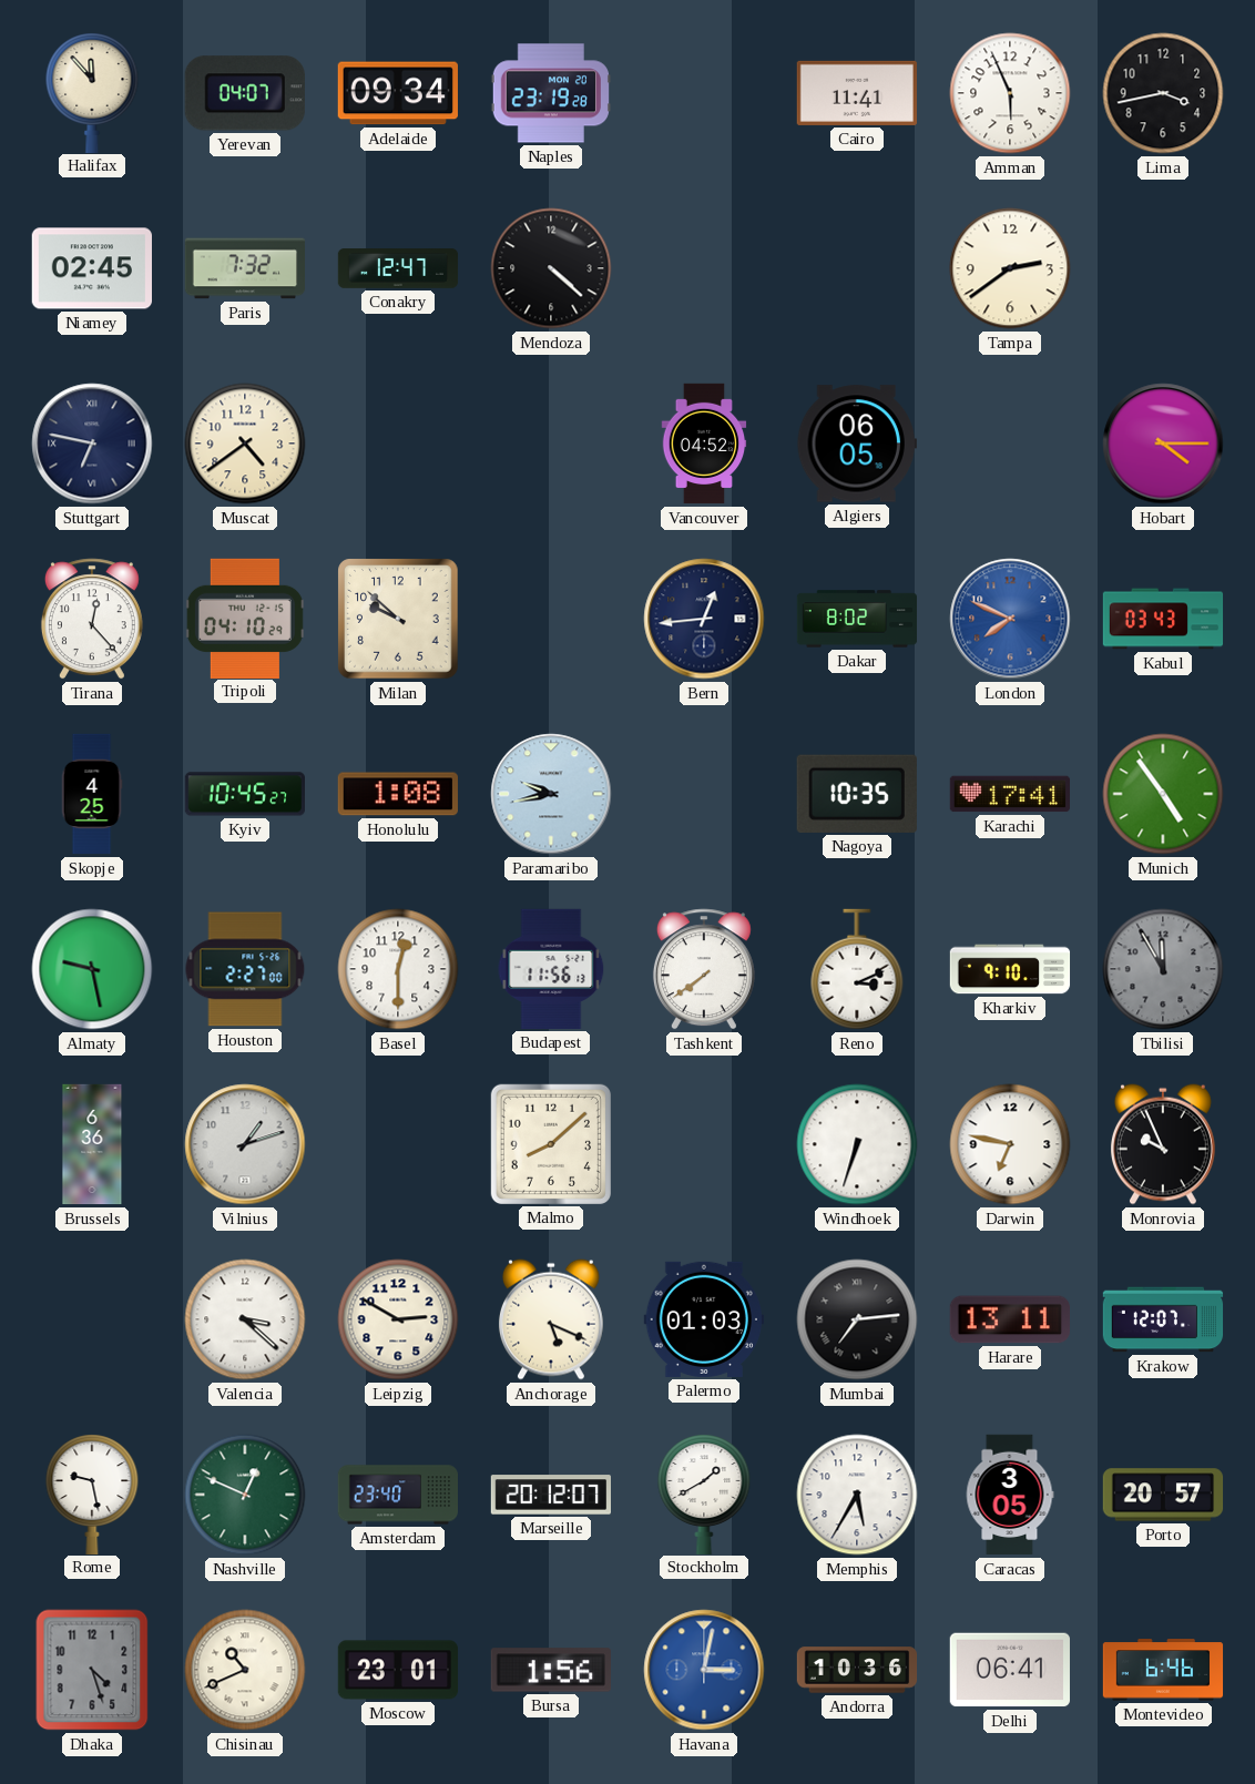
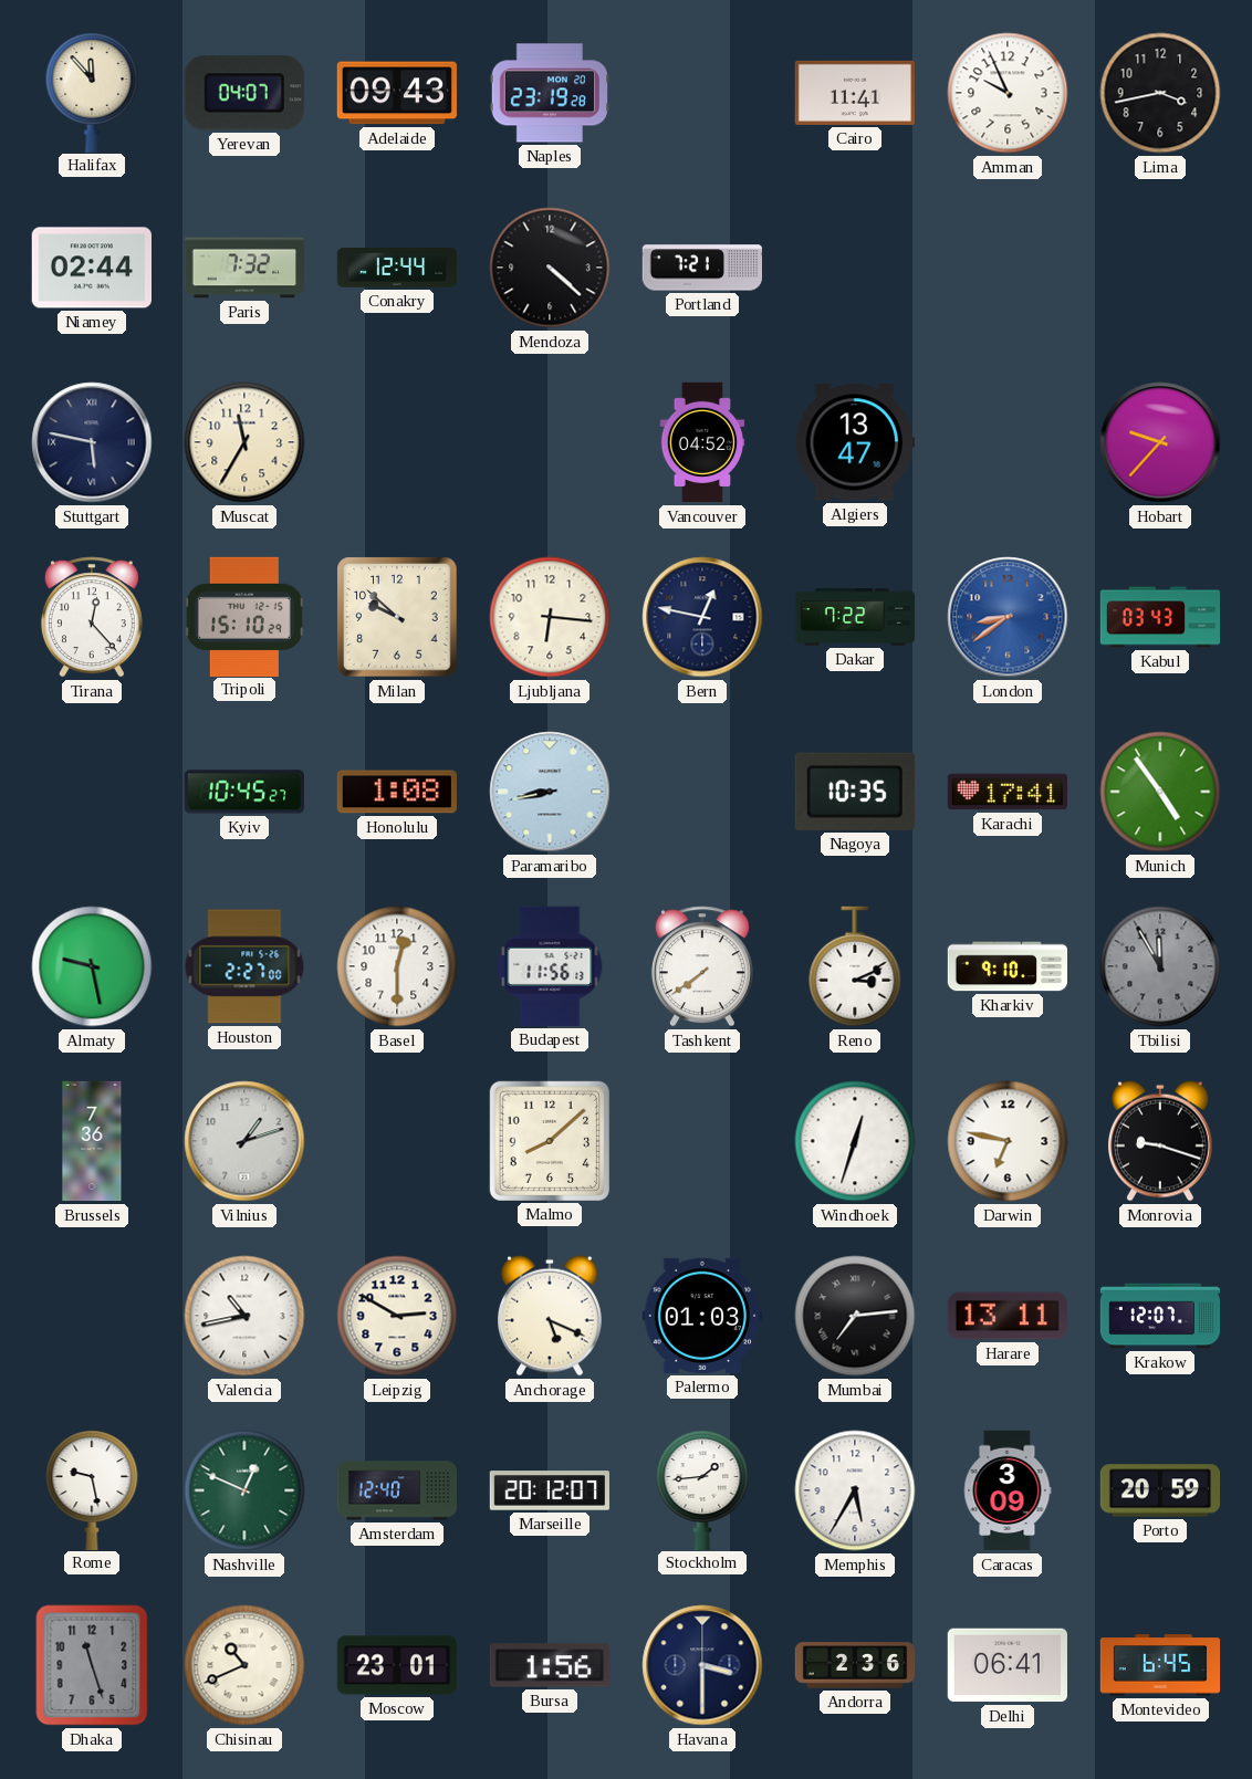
Adelaide: 09:34 -> 09:43 (397, 93)
Amman: 5:56 -> 9:56 (1008, 93)
Niamey: 02:45 -> 02:44 (91, 268)
Conakry: 12:47 -> 12:44 (397, 268)
Portland: none -> 7:21 (701, 268)
Tampa: 2:39 -> none (1010, 268)
Stuttgart: 6:47 -> 5:47 (92, 442)
Muscat: 4:39 -> 11:35 (244, 442)
Algiers: 06:05 -> 13:47 (854, 442)
Hobart: 4:15 -> 9:37 (1160, 442)
Tripoli: 04:10 -> 15:10 (244, 616)
Ljubljana: none -> 6:16 (550, 617)
Bern: 12:44 -> 12:47 (702, 617)
Dakar: 8:02 -> 7:22 (855, 617)
London: 7:49 -> 8:39 (1008, 617)
Skopje: 4:25 -> none (92, 794)
Paramaribo: 9:43 -> 8:43 (550, 792)
Brussels: 6:36 -> 7:36 (92, 1141)
Windhoek: 6:33 -> 12:33 (855, 1141)
Monrovia: 9:56 -> 9:18 (1160, 1141)
Valencia: 3:22 -> 10:43 (244, 1316)
Amsterdam: 23:40 -> 12:40 (397, 1490)
Stockholm: 1:40 -> 1:44 (702, 1489)
Caracas: 3:05 -> 3:09 (1008, 1490)
Porto: 20:57 -> 20:59 (1160, 1490)
Dhaka: 4:27 -> 11:27 (92, 1665)
Havana: 3:02 -> 3:30 (702, 1665)
Havana dial: blue -> navy (702, 1665)
Andorra: 10:36 -> 2:36 (855, 1665)
Montevideo: 6:46 -> 6:45 (1160, 1665)
